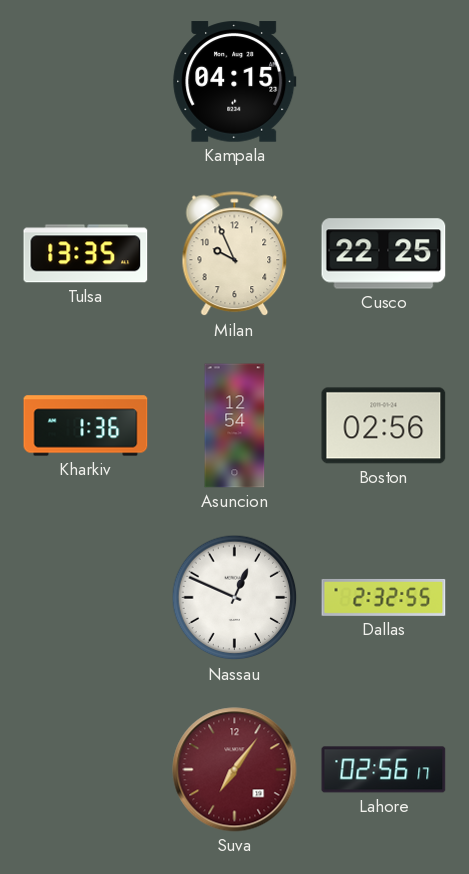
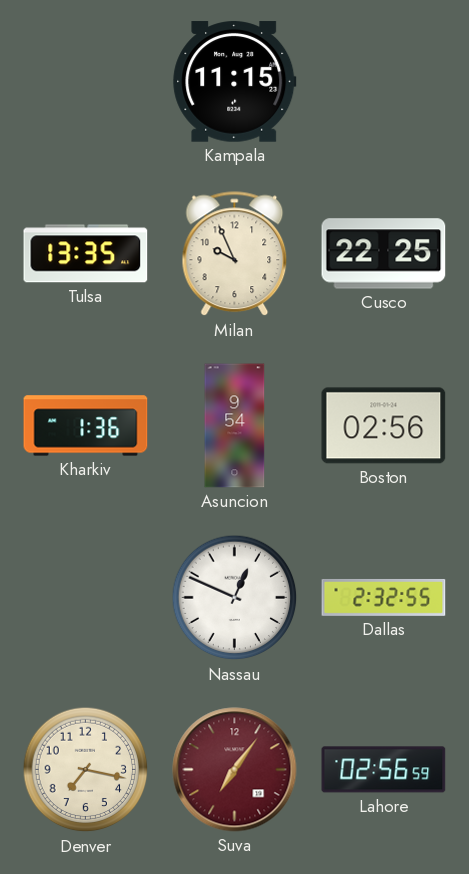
Kampala: 04:15 -> 11:15 (235, 82)
Asuncion: 12:54 -> 9:54 (235, 426)
Denver: none -> 7:17 (86, 770)
Lahore: 02:56:17 -> 02:56:59 (384, 770)
